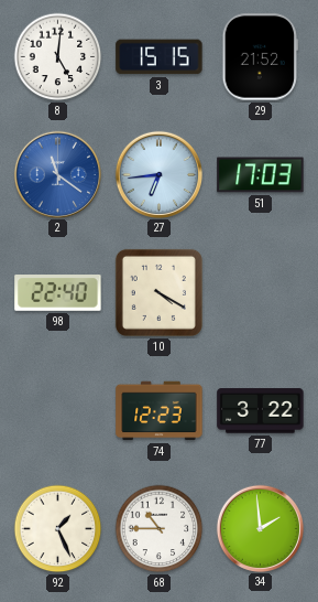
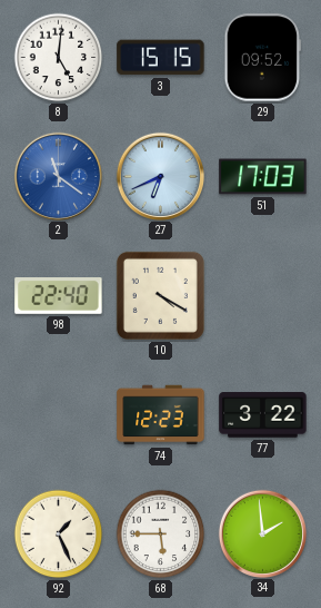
29: 21:52 -> 09:52 (262, 58)
27: 6:44 -> 6:41 (160, 176)
68: 10:45 -> 5:45 (161, 535)
